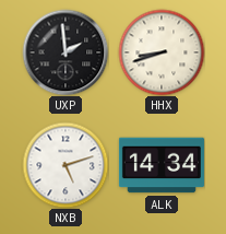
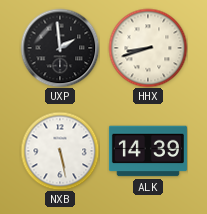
NXB: 5:12 -> 5:28 (60, 151)
ALK: 14:34 -> 14:39 (148, 151)
